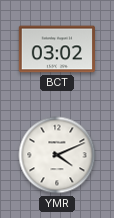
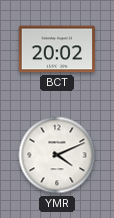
BCT: 03:02 -> 20:02 (56, 49)
